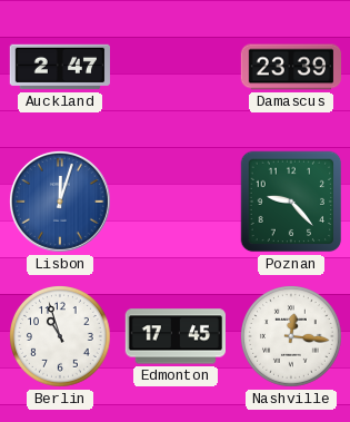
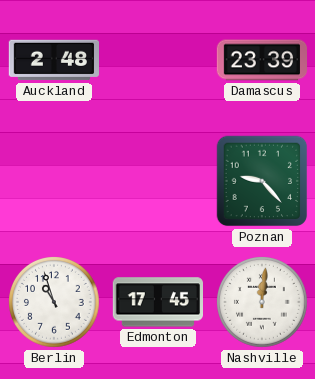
Auckland: 2:47 -> 2:48 (53, 60)
Lisbon: 12:03 -> none (60, 202)
Nashville: 12:16 -> 12:01 (263, 303)
